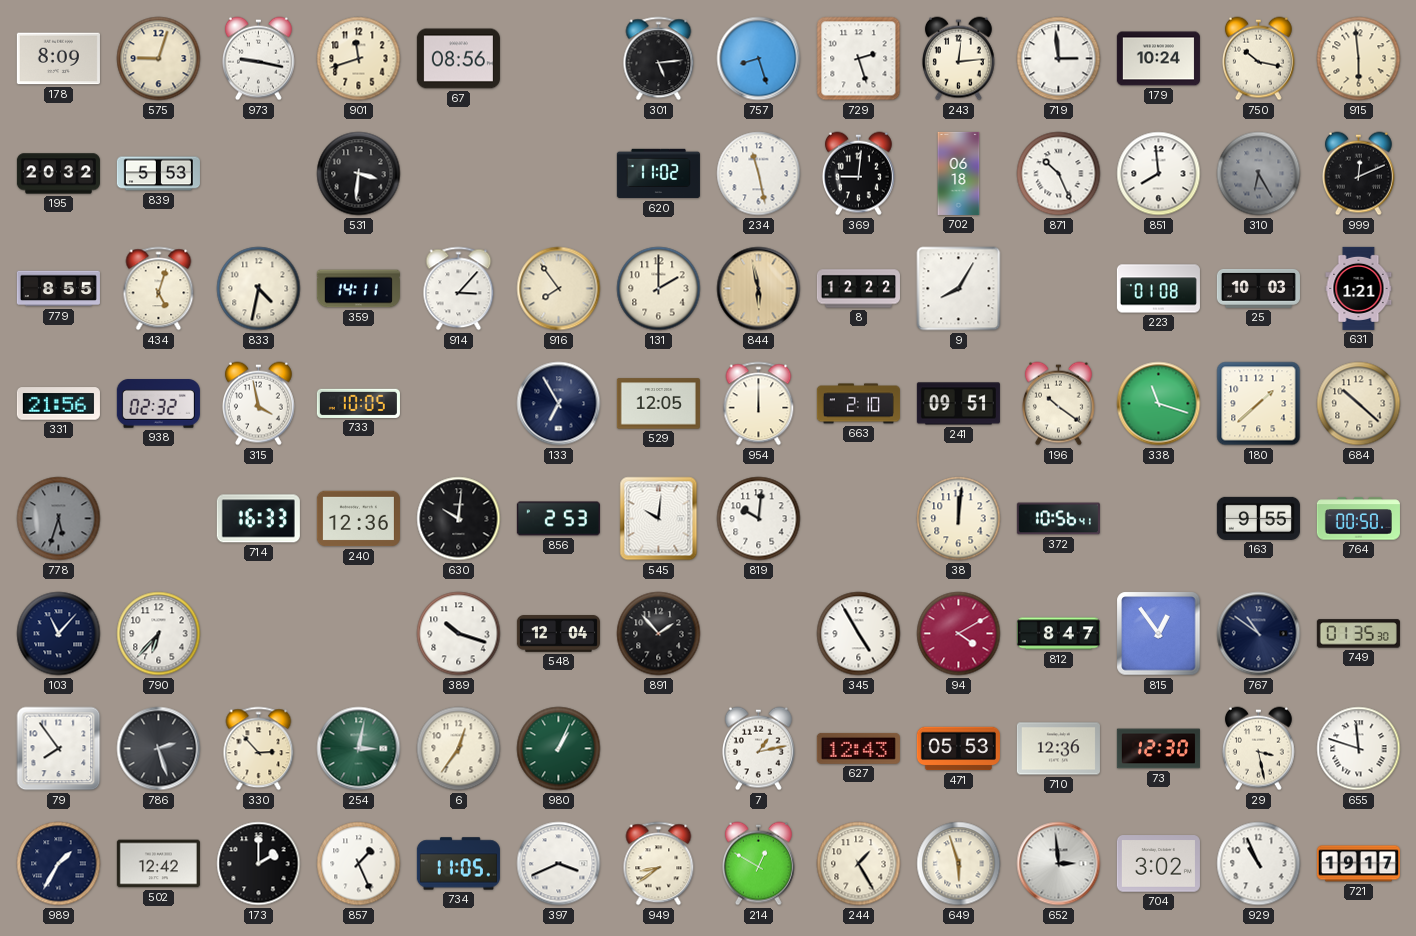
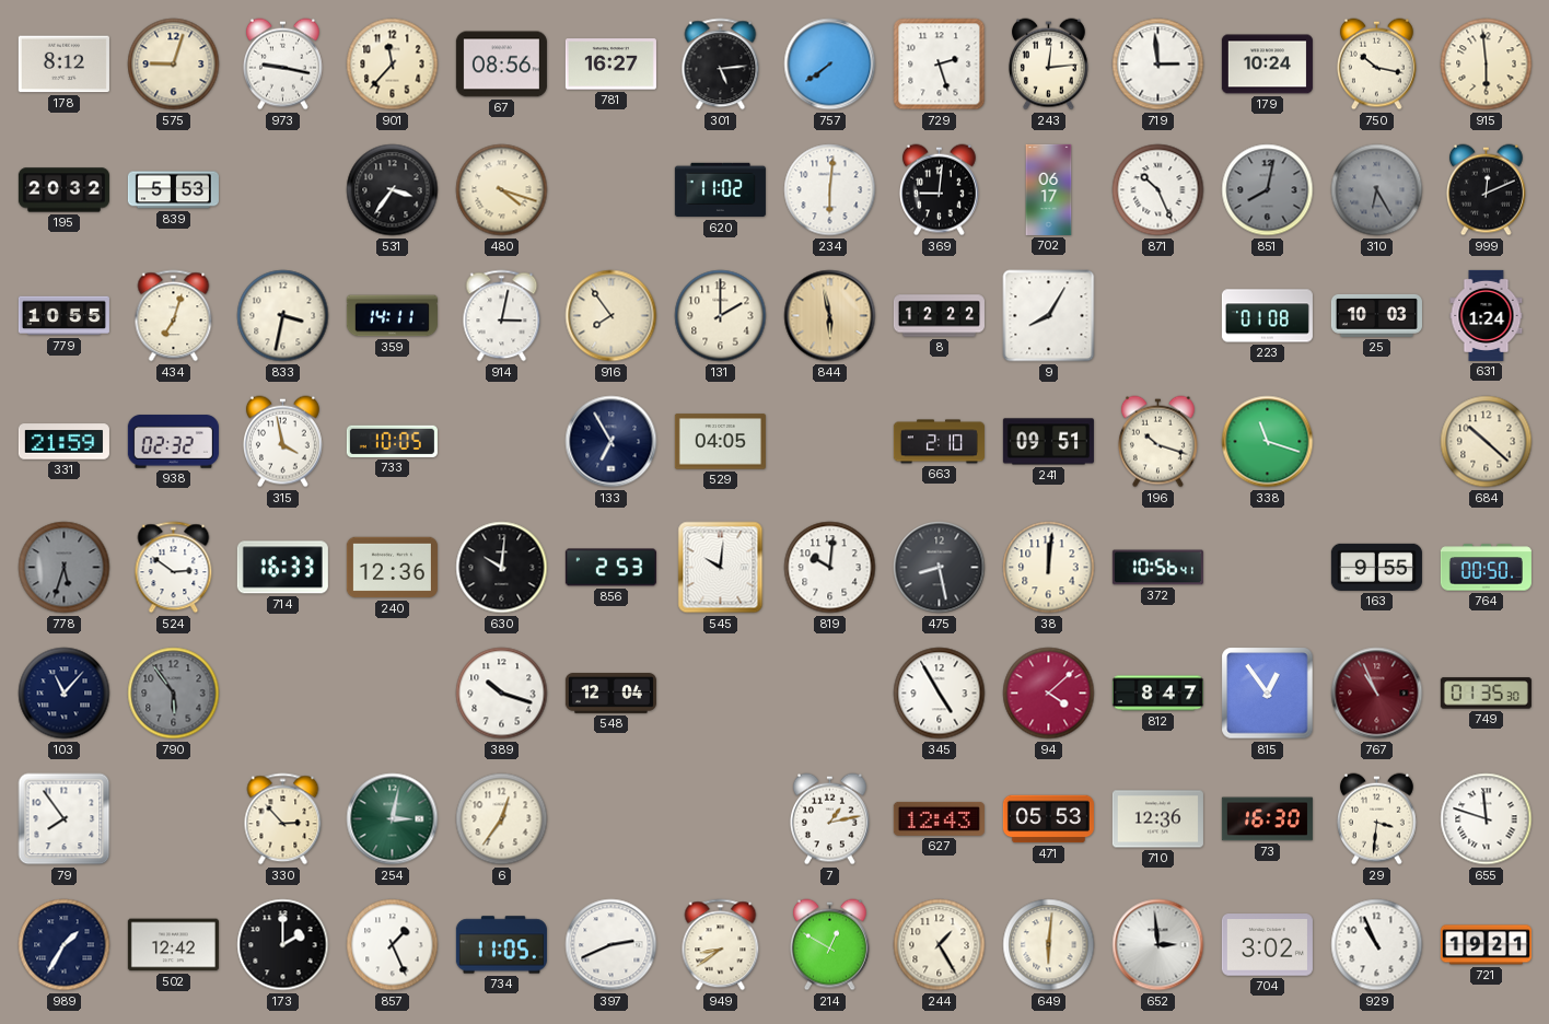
178: 8:09 -> 8:12 (63, 65)
901: 11:42 -> 11:37 (393, 65)
781: none -> 16:27 (610, 65)
757: 8:27 -> 7:39 (830, 65)
531: 3:31 -> 3:36 (393, 190)
480: none -> 4:18 (502, 190)
234: 11:28 -> 6:01 (830, 190)
702: 06:18 -> 06:17 (1049, 189)
851: 7:59 -> 8:02 (1268, 190)
851 dial: white -> grey (1268, 190)
779: 8:55 -> 10:55 (63, 316)
434: 5:03 -> 7:03 (174, 316)
833: 4:32 -> 3:32 (283, 316)
914: 3:07 -> 3:02 (502, 316)
631: 1:21 -> 1:24 (1487, 315)
331: 21:56 -> 21:59 (63, 442)
529: 12:05 -> 04:05 (720, 442)
954: 12:00 -> none (759, 404)
196: 10:21 -> 10:18 (1157, 442)
180: 1:38 -> none (1259, 404)
524: none -> 2:51 (174, 568)
475: none -> 8:28 (940, 568)
790: 6:37 -> 5:54 (174, 694)
790 dial: white -> grey (174, 694)
891: 1:53 -> none (659, 634)
94: 4:10 -> 4:08 (1049, 694)
767: 10:51 -> 10:56 (1377, 694)
767 dial: navy -> burgundy (1377, 694)
786: 2:27 -> none (159, 749)
980: 1:04 -> none (559, 749)
73: 12:30 -> 16:30 (1267, 819)
29: 3:28 -> 3:31 (1376, 819)
397: 3:41 -> 2:41 (612, 945)
649: 5:57 -> 6:01 (1049, 945)
721: 19:17 -> 19:21 (1486, 945)
